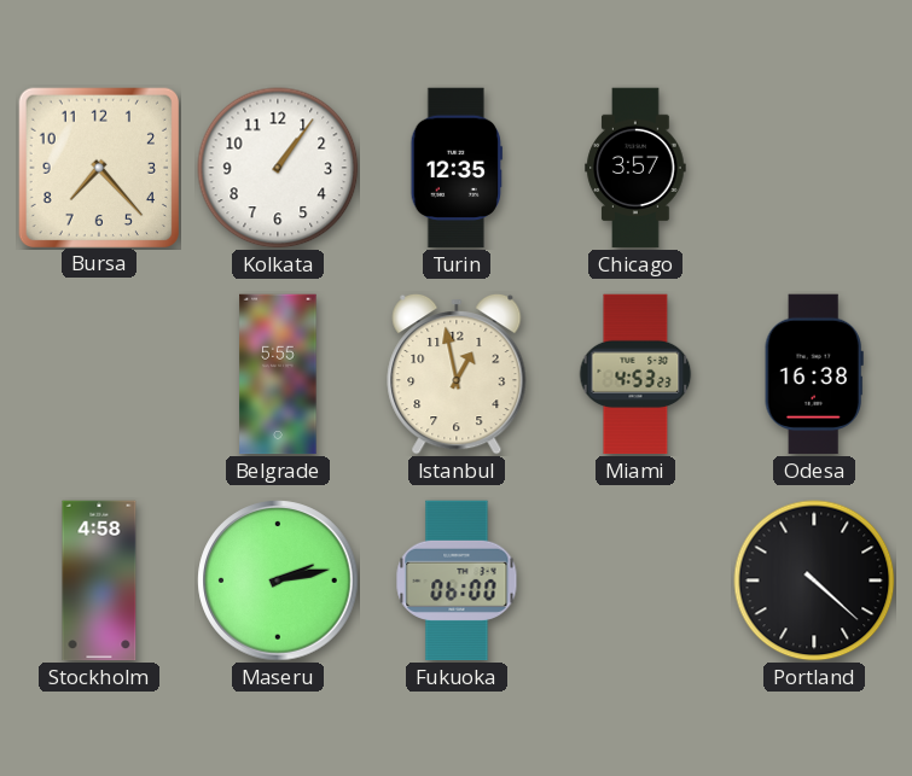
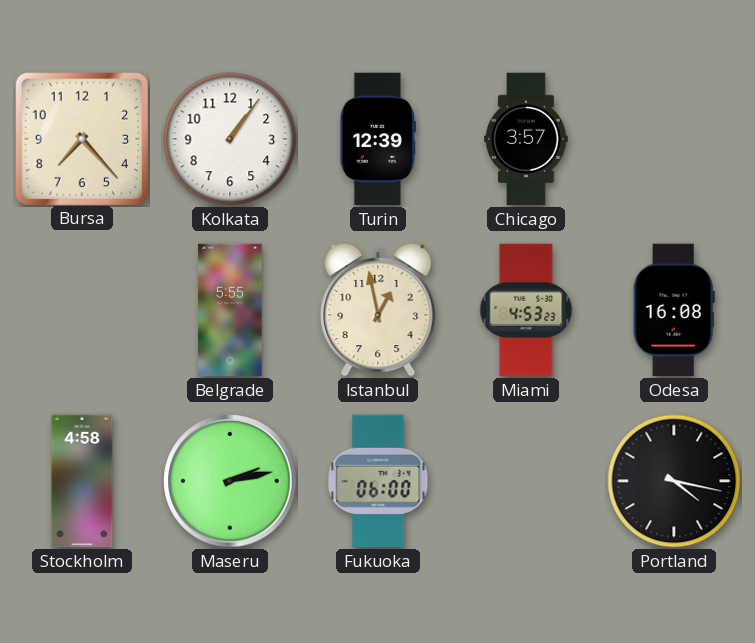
Turin: 12:35 -> 12:39 (378, 139)
Odesa: 16:38 -> 16:08 (674, 310)
Portland: 4:22 -> 4:17 (674, 481)
